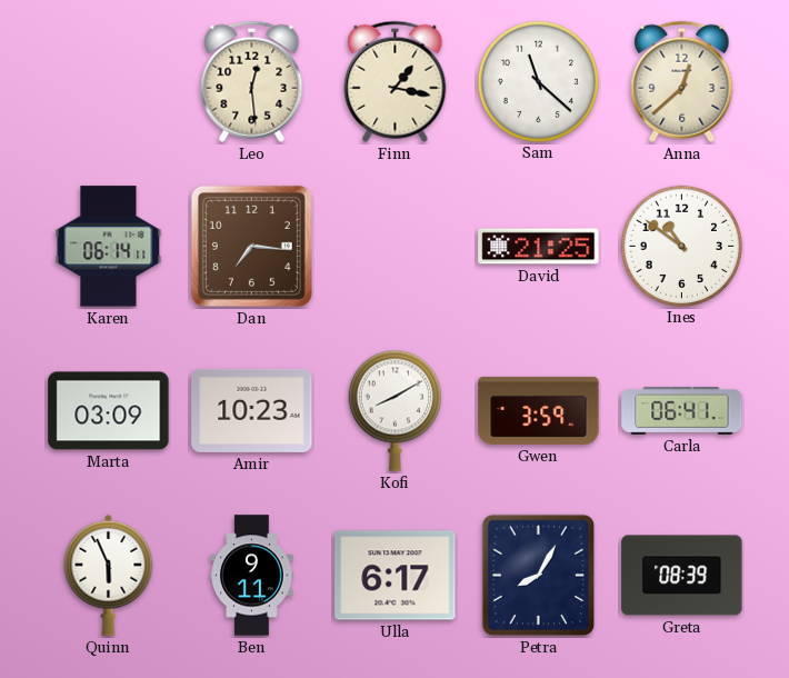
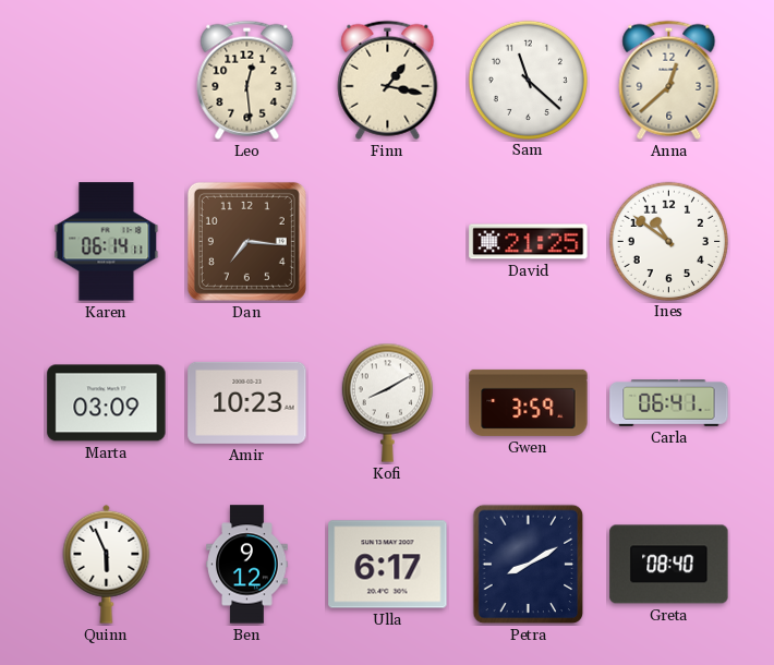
Ben: 9:11 -> 9:12 (247, 565)
Petra: 8:05 -> 8:10 (529, 565)
Greta: 08:39 -> 08:40 (669, 565)
